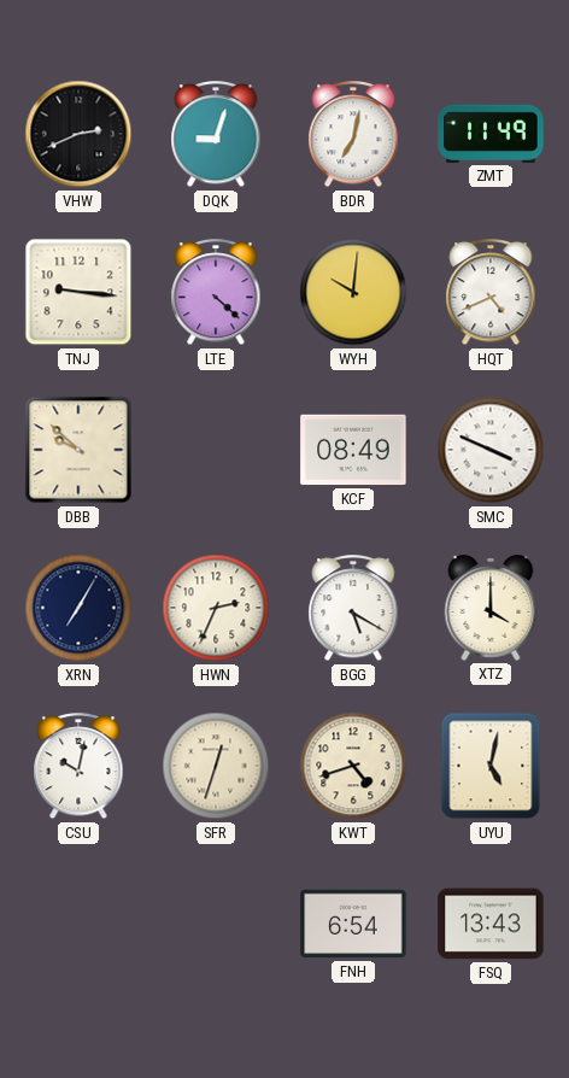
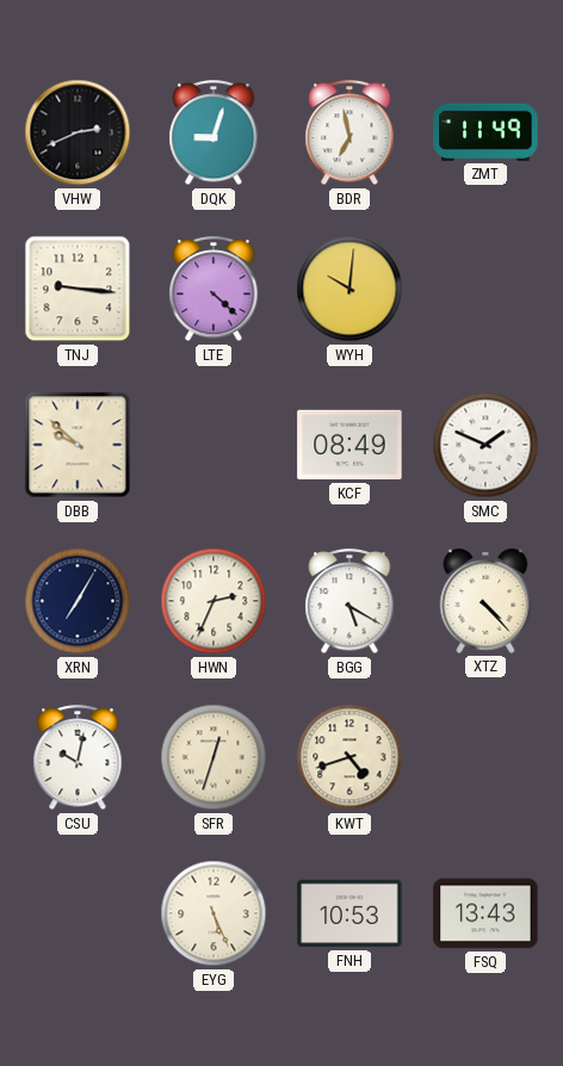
BDR: 7:02 -> 6:58 (349, 134)
HQT: 4:41 -> none (491, 293)
SMC: 3:49 -> 1:49 (485, 445)
XTZ: 4:00 -> 4:23 (485, 601)
UYU: 5:02 -> none (491, 766)
EYG: none -> 5:26 (214, 913)
FNH: 6:54 -> 10:53 (349, 913)
